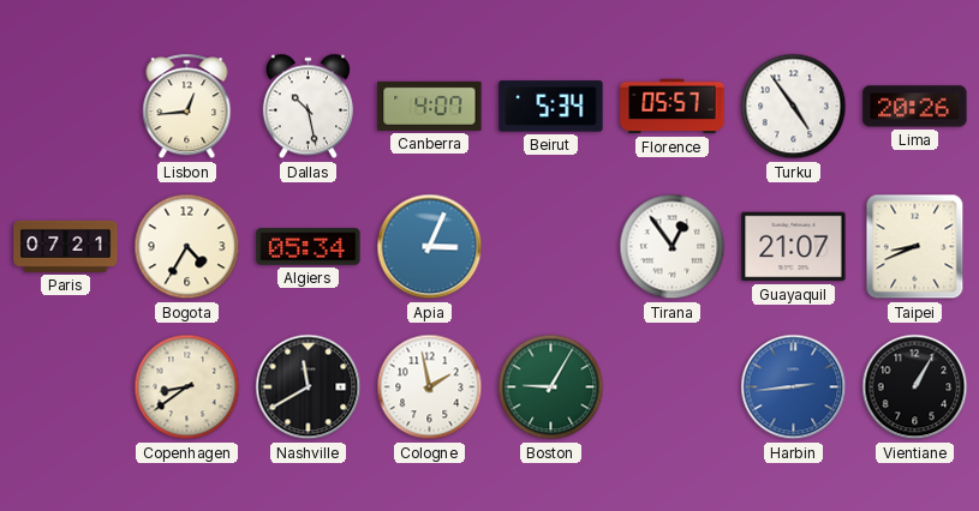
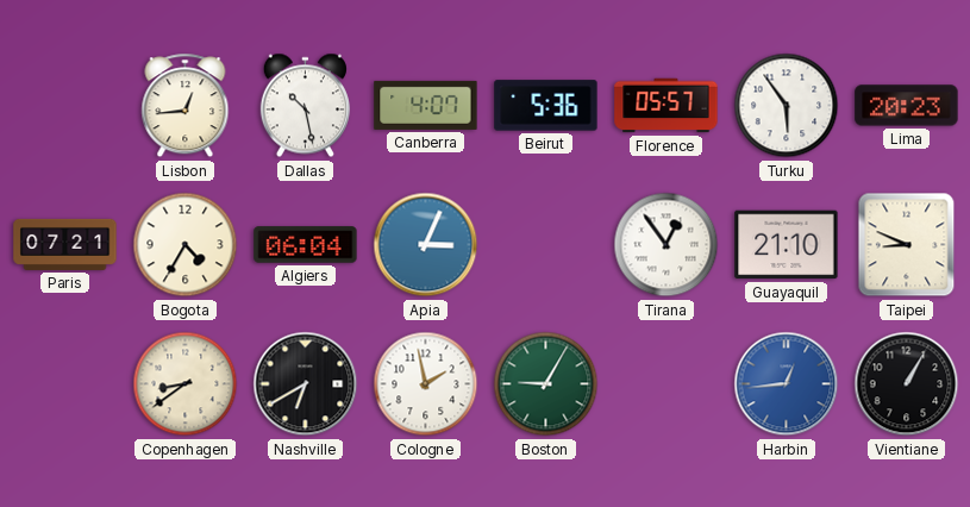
Beirut: 5:34 -> 5:36 (546, 106)
Turku: 4:54 -> 5:54 (787, 106)
Lima: 20:26 -> 20:23 (907, 106)
Algiers: 05:34 -> 06:04 (306, 245)
Guayaquil: 21:07 -> 21:10 (787, 245)
Taipei: 8:41 -> 8:49 (907, 245)
Nashville: 11:40 -> 6:40 (306, 384)
Harbin: 2:44 -> 12:44 (787, 384)
